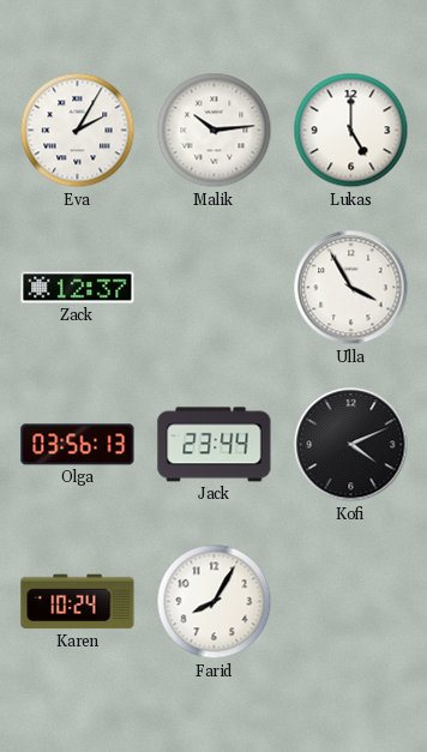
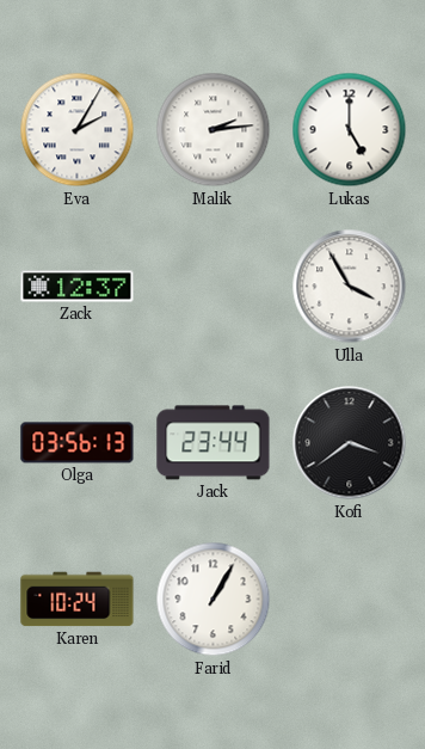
Malik: 10:14 -> 2:14 (214, 130)
Kofi: 4:11 -> 3:39 (350, 443)
Farid: 8:05 -> 1:05 (214, 600)
